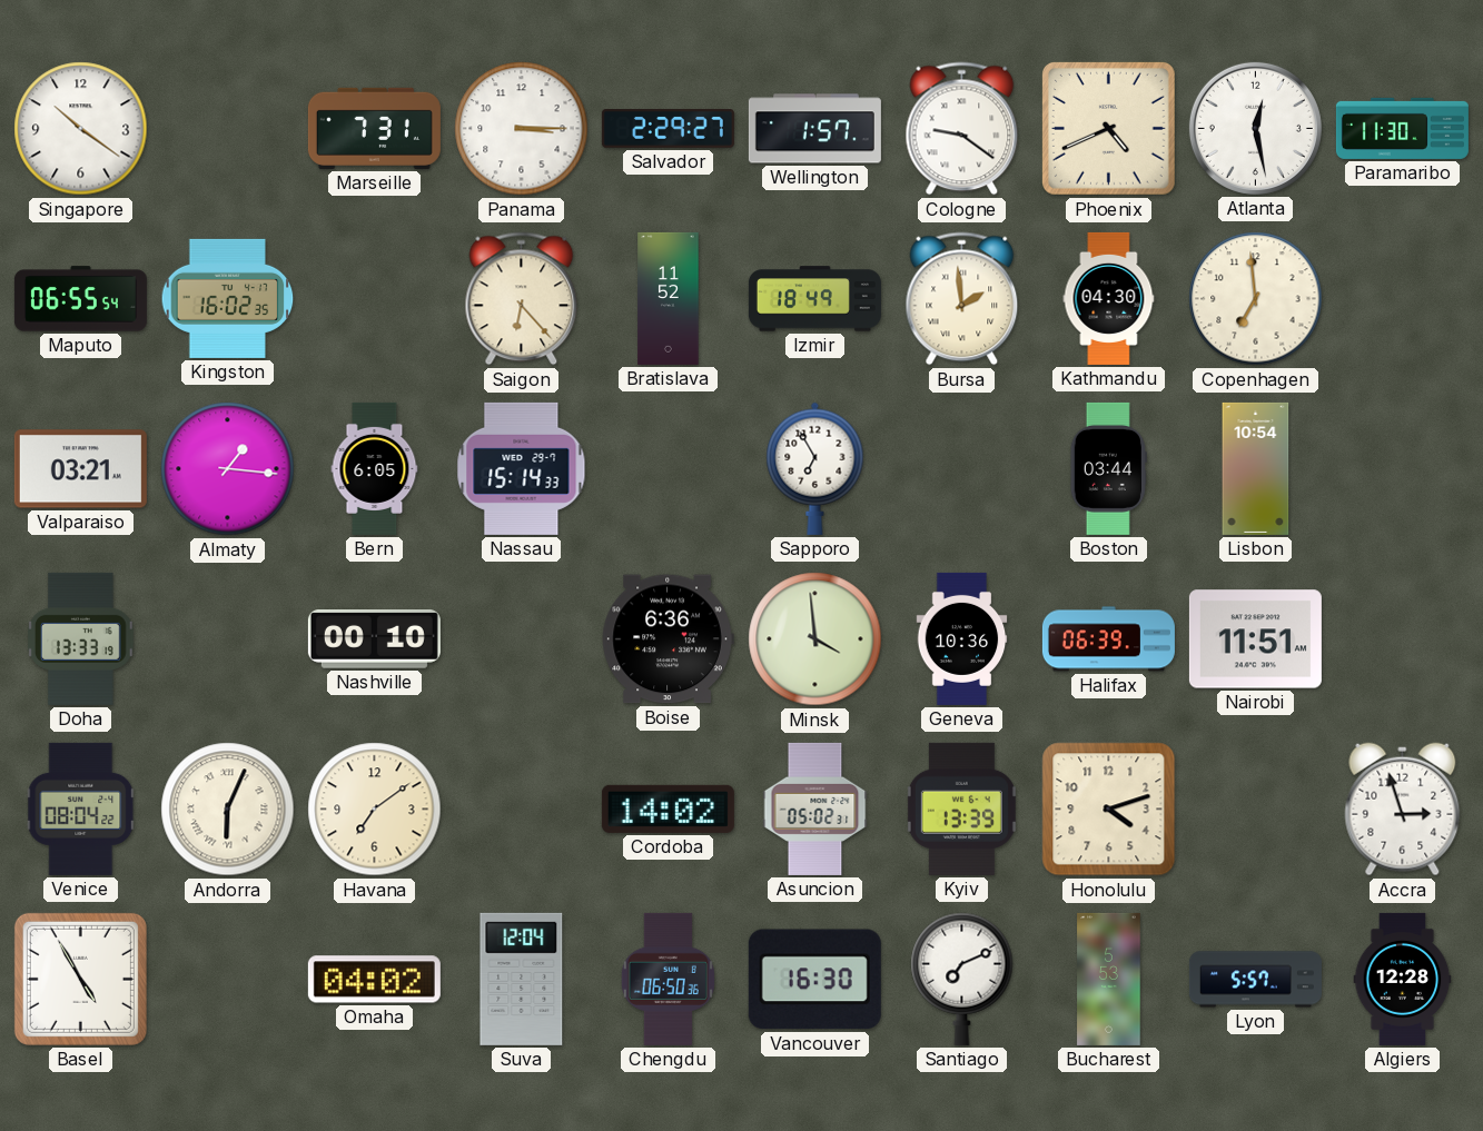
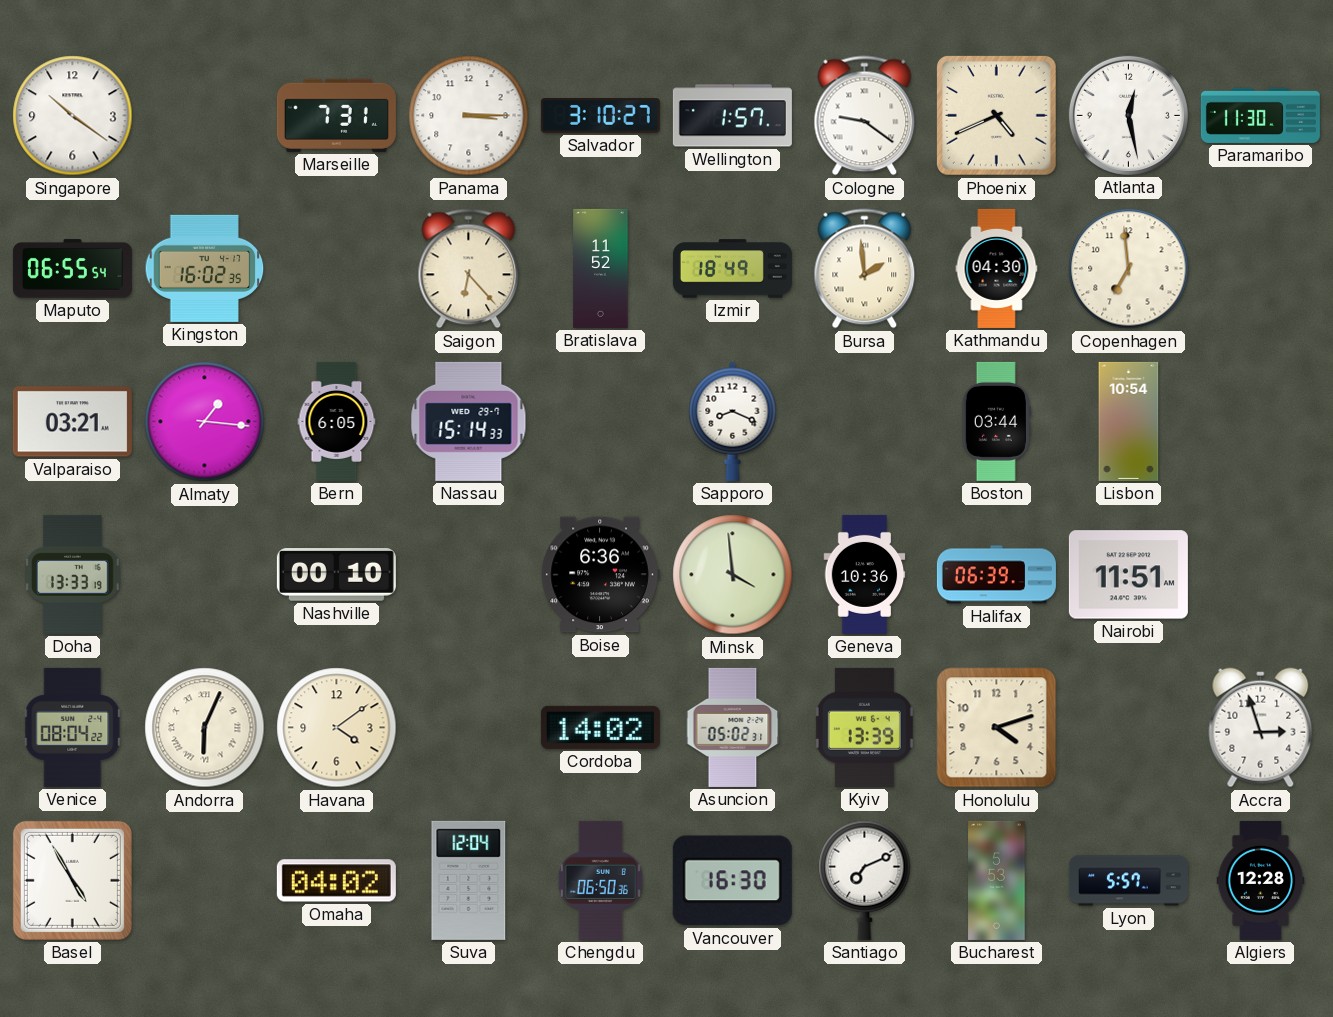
Salvador: 2:29 -> 3:10 (600, 116)
Sapporo: 6:55 -> 8:19 (733, 421)
Havana: 7:09 -> 4:09 (337, 728)
